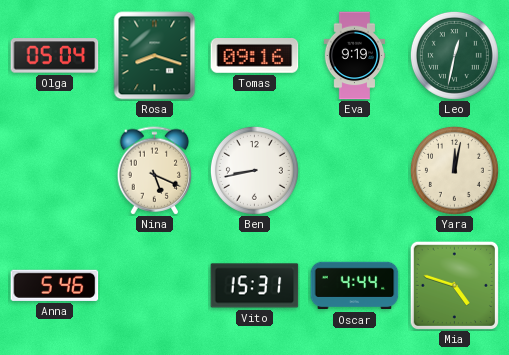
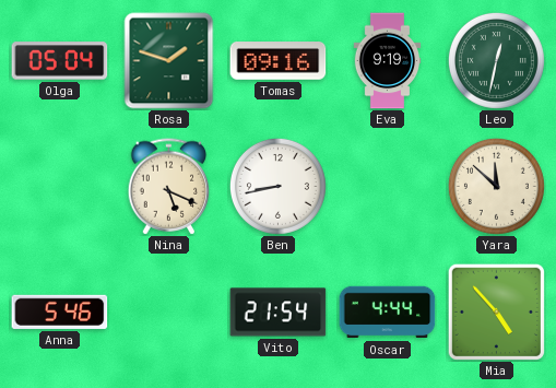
Rosa: 8:18 -> 1:48 (169, 61)
Yara: 12:02 -> 11:52 (496, 186)
Vito: 15:31 -> 21:54 (279, 313)
Mia: 4:48 -> 4:53 (496, 311)
